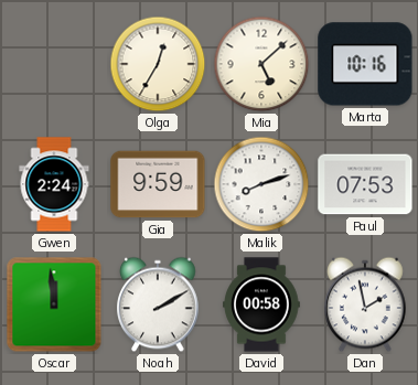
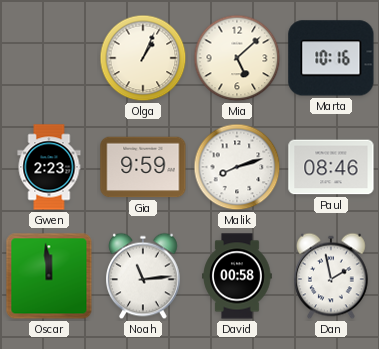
Olga: 12:35 -> 1:04 (143, 58)
Gwen: 2:24 -> 2:23 (49, 167)
Paul: 07:53 -> 08:46 (331, 167)
Noah: 2:10 -> 11:14 (144, 276)
